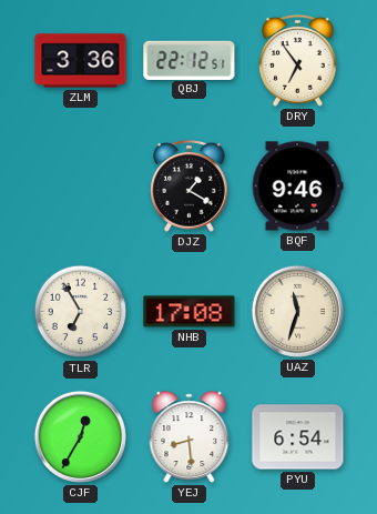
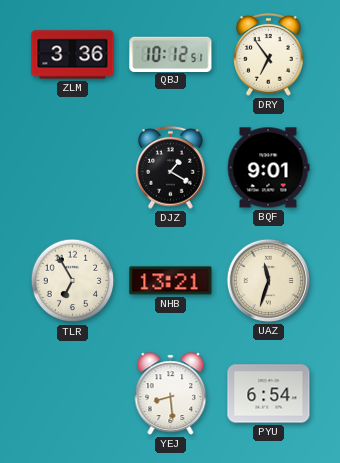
QBJ: 22:12 -> 10:12 (171, 54)
BQF: 9:46 -> 9:01 (268, 168)
NHB: 17:08 -> 13:21 (171, 281)
CJF: 12:35 -> none (80, 436)
